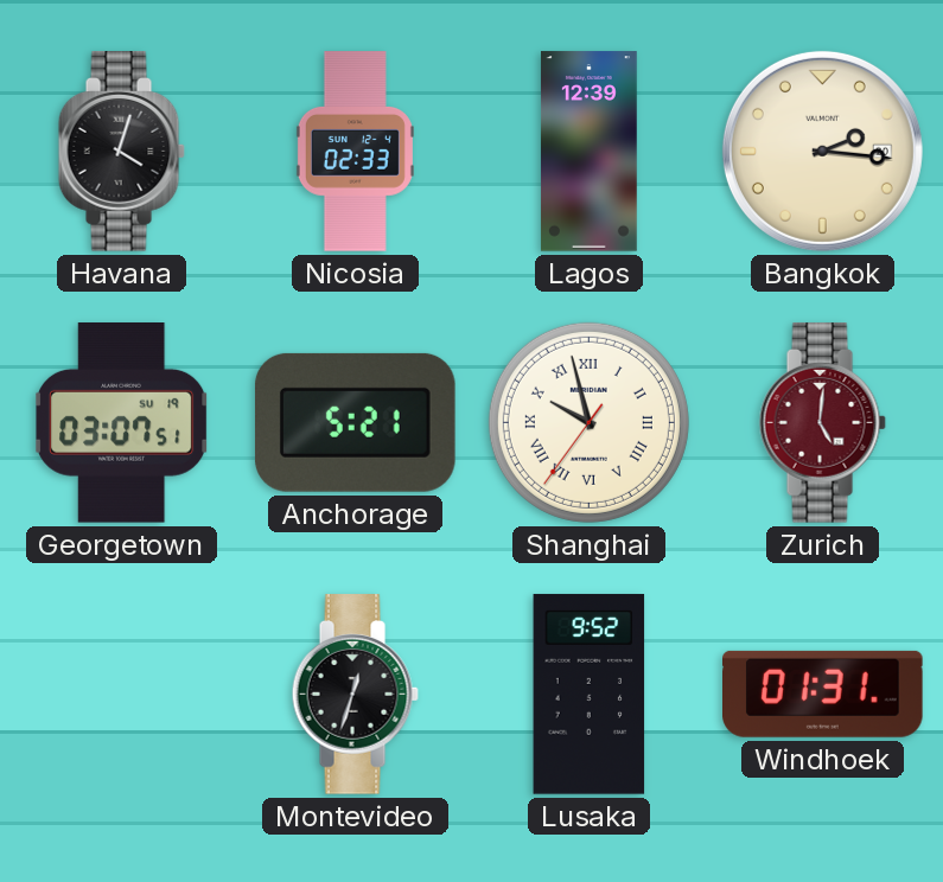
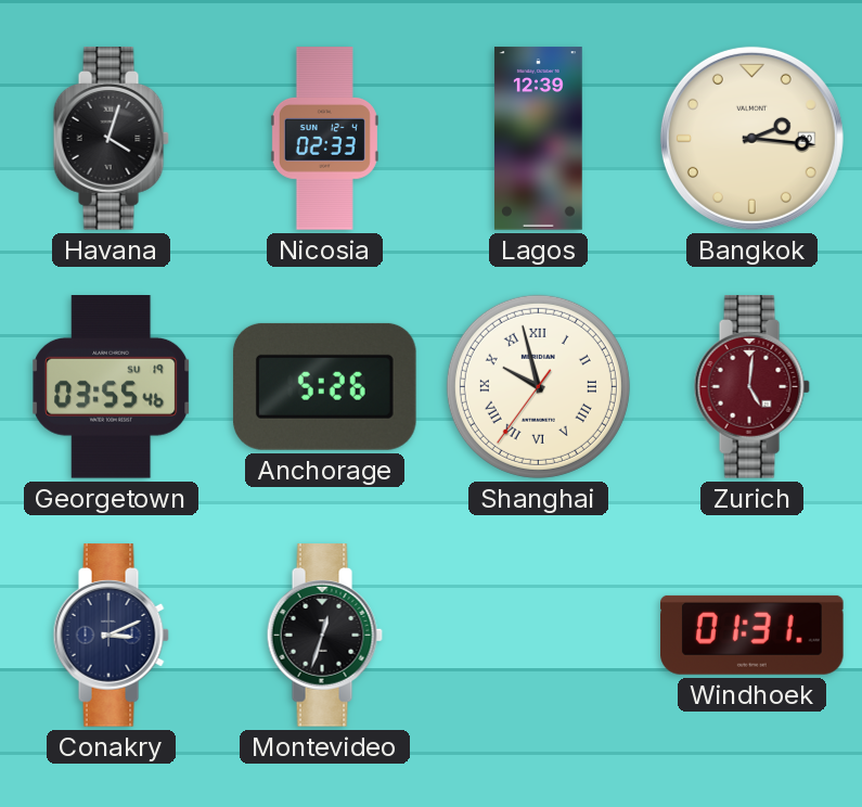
Georgetown: 03:07 -> 03:55 (112, 387)
Anchorage: 5:21 -> 5:26 (324, 386)
Conakry: none -> 3:11 (111, 636)
Lusaka: 9:52 -> none (590, 695)
